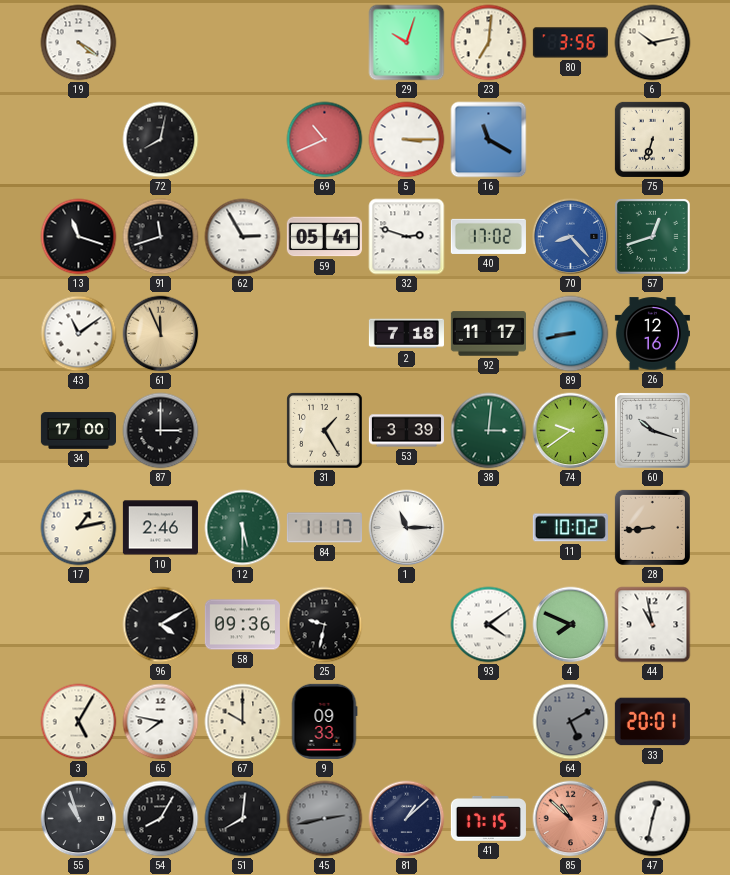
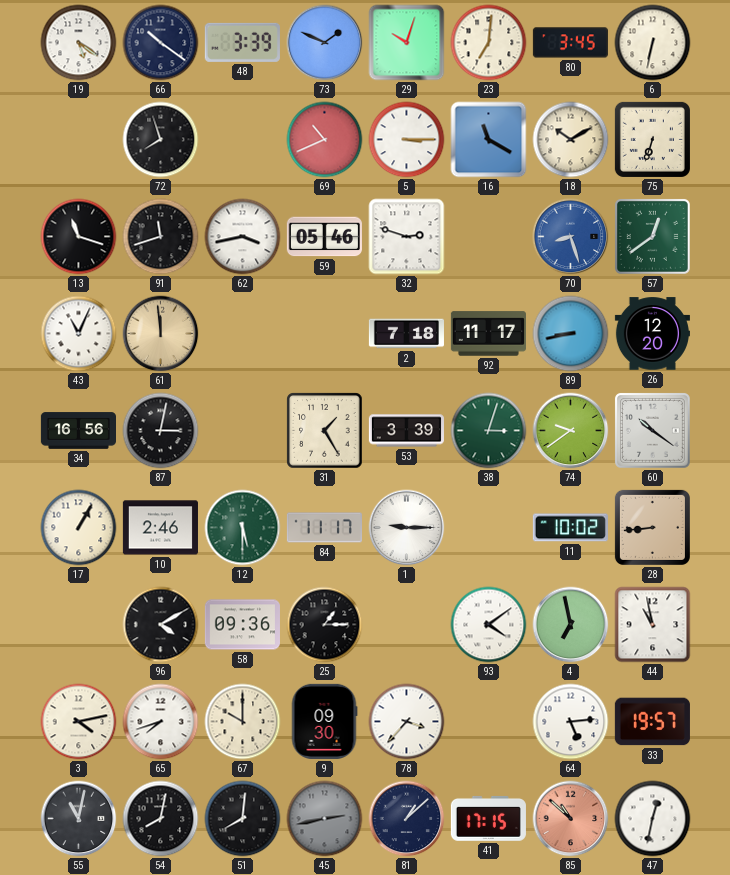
19: 4:21 -> 5:21 (79, 43)
66: none -> 10:21 (161, 43)
48: none -> 3:39 (242, 42)
73: none -> 1:49 (325, 43)
80: 3:56 -> 3:45 (570, 43)
6: 10:13 -> 6:32 (653, 43)
72: 8:02 -> 7:57 (161, 140)
18: none -> 10:10 (571, 140)
62: 2:55 -> 3:43 (243, 237)
59: 05:41 -> 05:46 (324, 237)
40: 17:02 -> none (488, 236)
70: 8:23 -> 8:27 (571, 237)
57: 12:42 -> 12:39 (652, 236)
43: 11:09 -> 11:04 (79, 334)
61: 11:56 -> 11:59 (161, 334)
26: 12:16 -> 12:20 (652, 334)
34: 17:00 -> 16:56 (78, 431)
87: 3:00 -> 3:02 (161, 431)
38: 3:01 -> 3:03 (489, 431)
60: 10:18 -> 10:21 (652, 430)
17: 1:13 -> 1:05 (79, 528)
1: 11:15 -> 9:15 (407, 528)
25: 9:32 -> 1:15 (325, 625)
4: 7:49 -> 6:58 (571, 625)
3: 5:05 -> 4:13 (79, 722)
65: 7:47 -> 7:42 (161, 722)
9: 09:33 -> 09:30 (324, 721)
78: none -> 3:37 (407, 722)
64: 5:10 -> 5:14 (571, 722)
64 dial: grey -> white (571, 722)
33: 20:01 -> 19:57 (652, 722)
55: 10:57 -> 11:02 (79, 819)
54: 8:05 -> 8:02 (161, 819)
